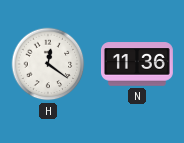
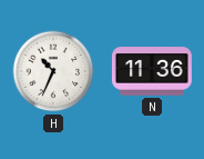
H: 12:21 -> 10:34 (53, 71)
